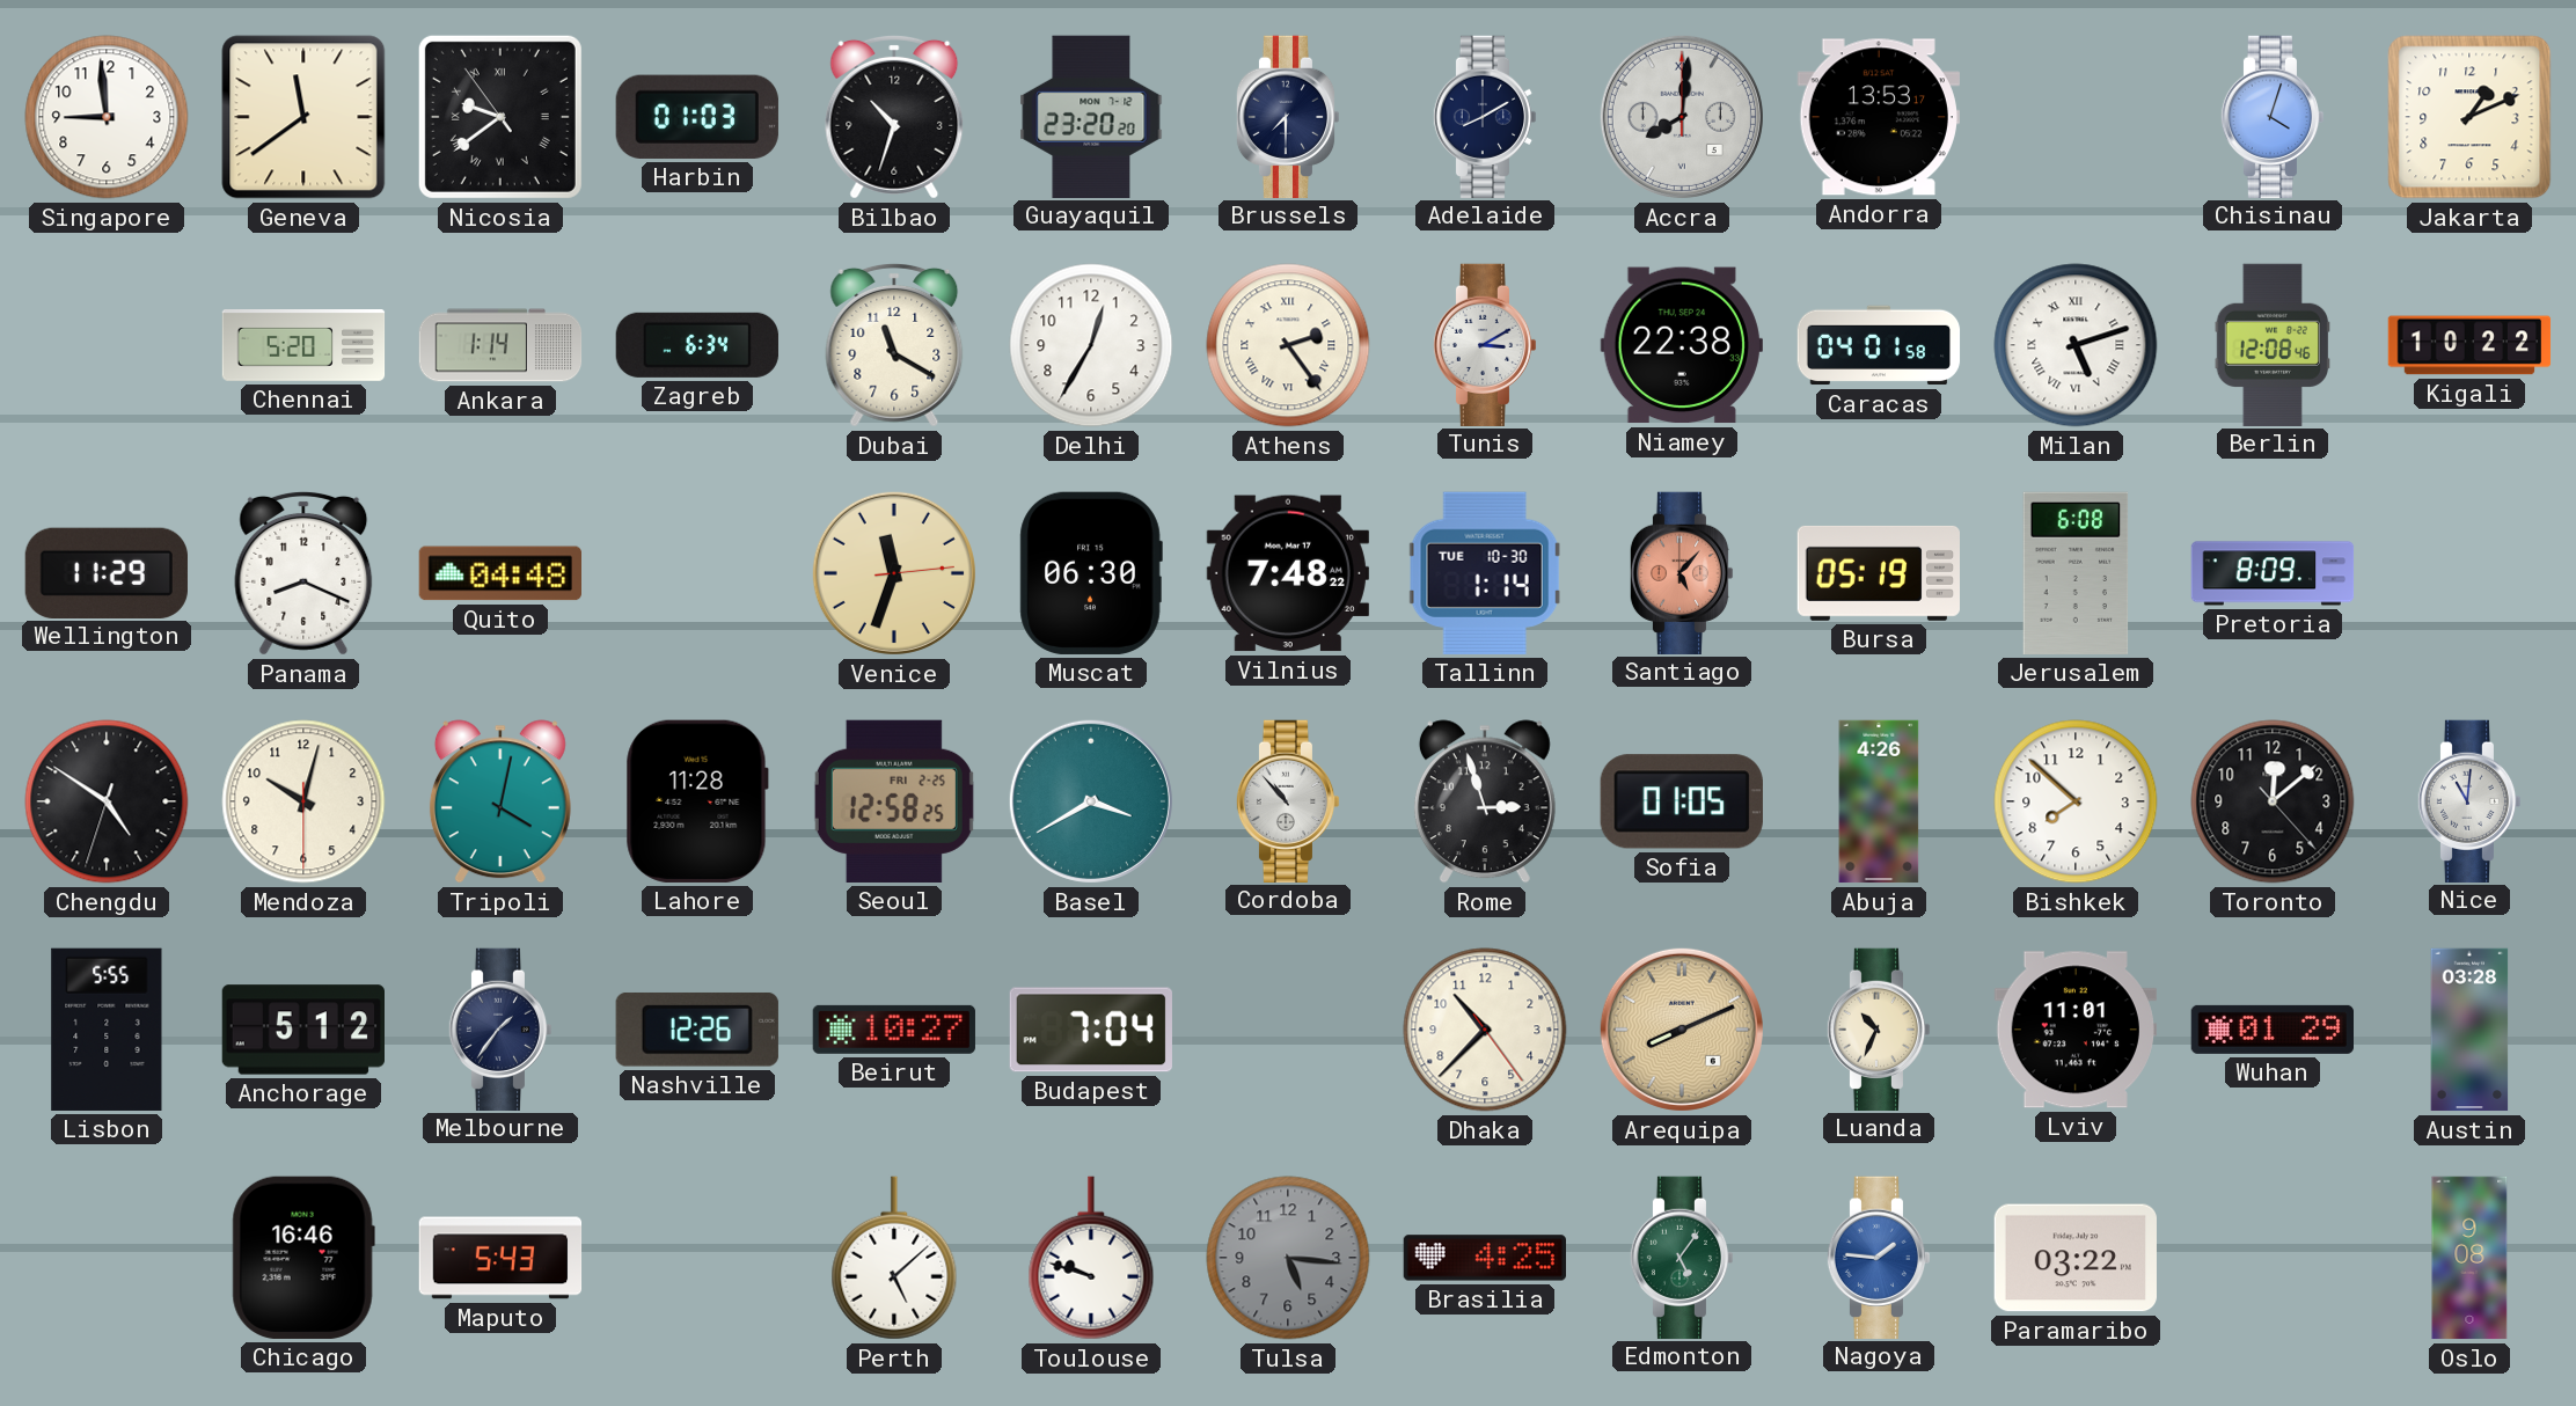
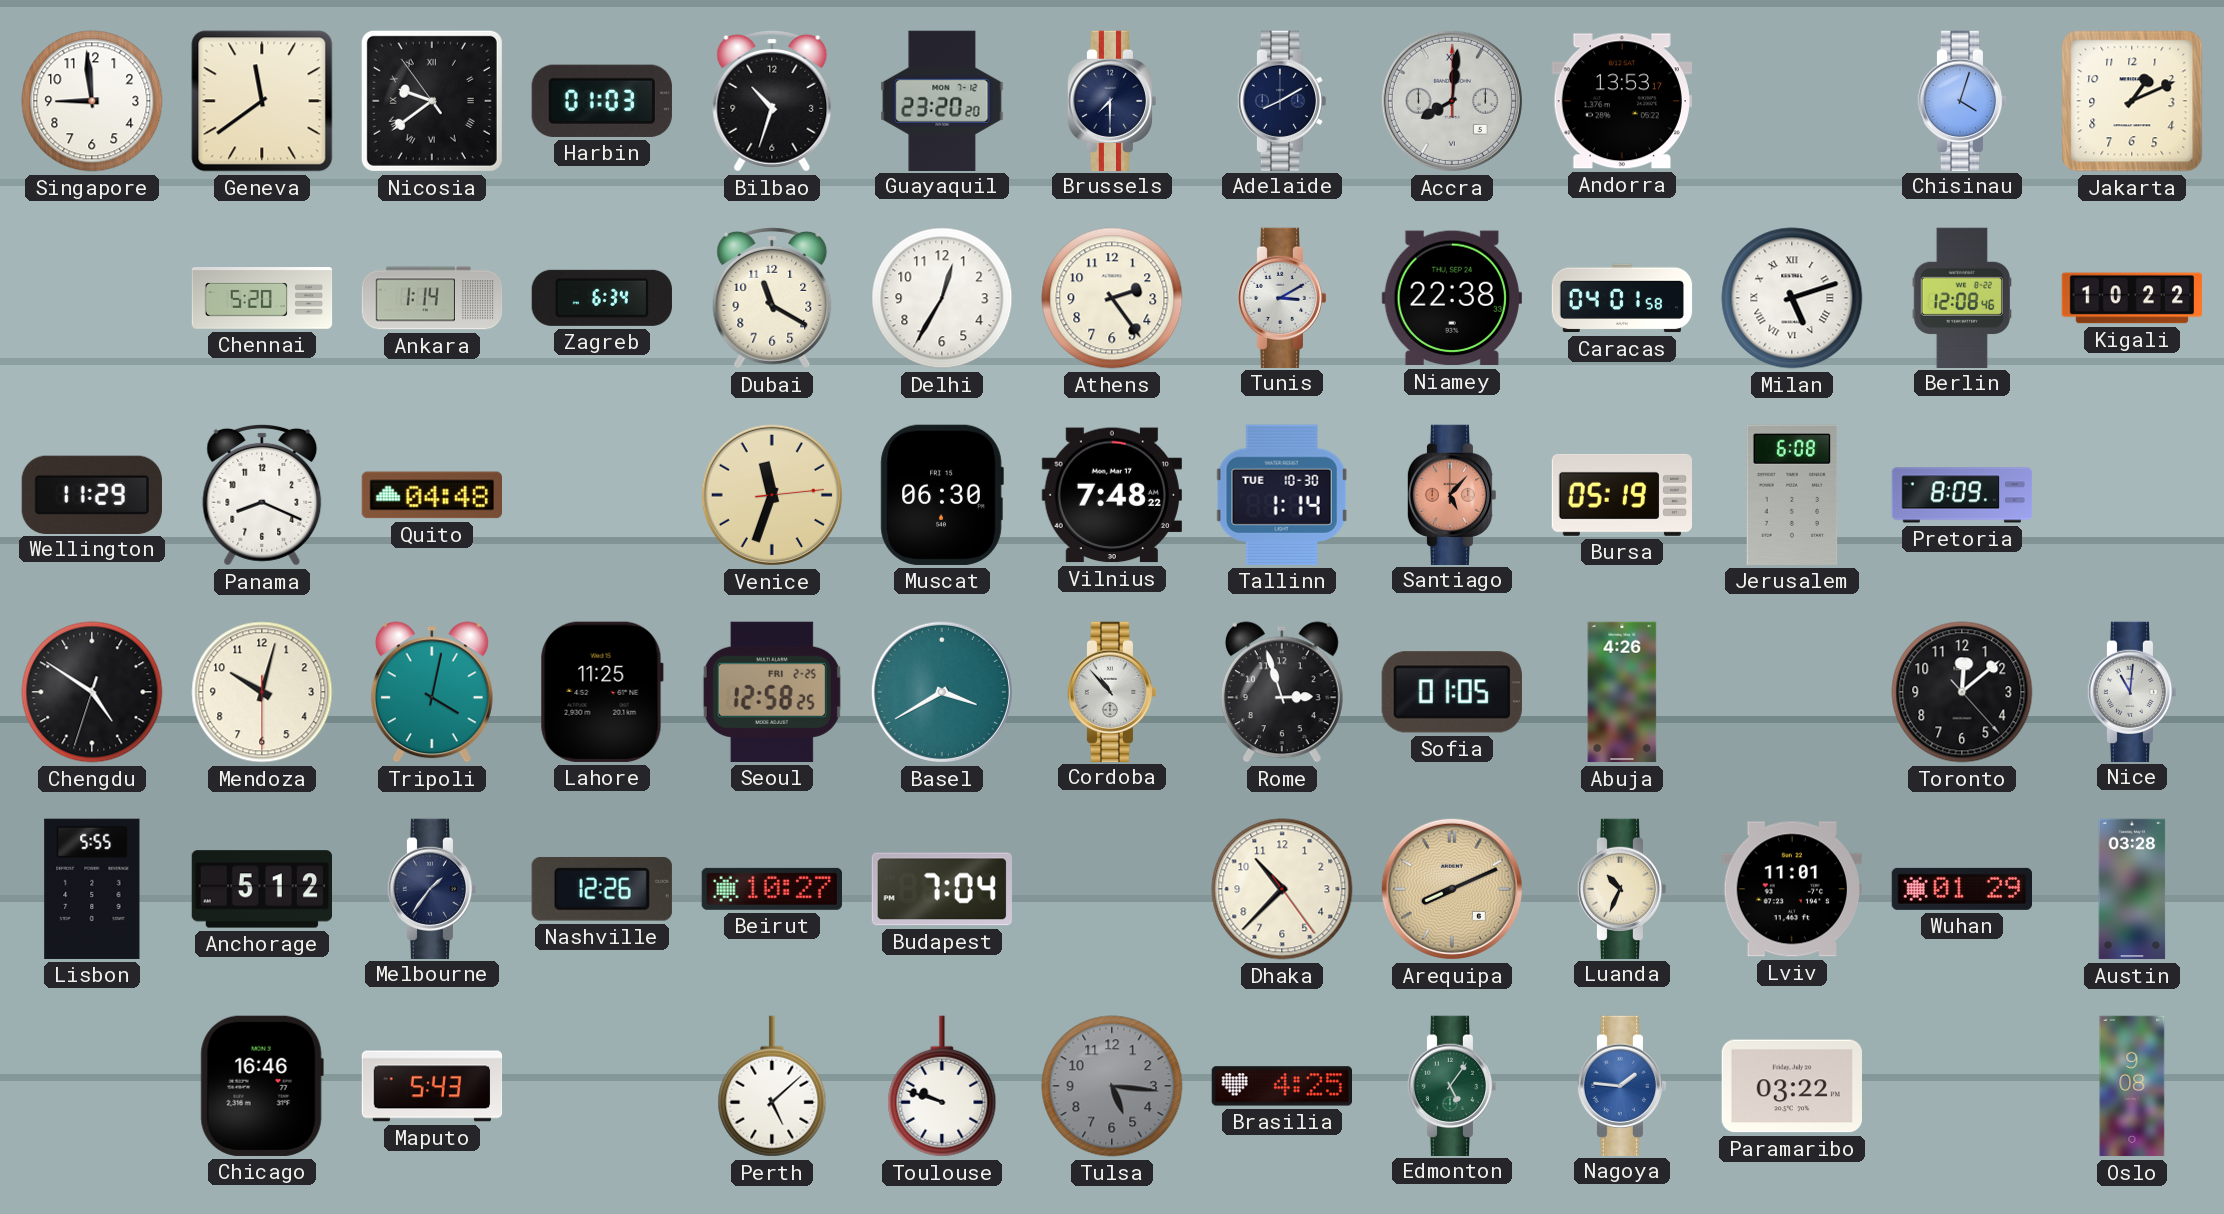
Athens numerals: Roman -> Arabic (1112, 298)
Lahore: 11:28 -> 11:25 (602, 692)
Bishkek: 7:52 -> none (2076, 801)
